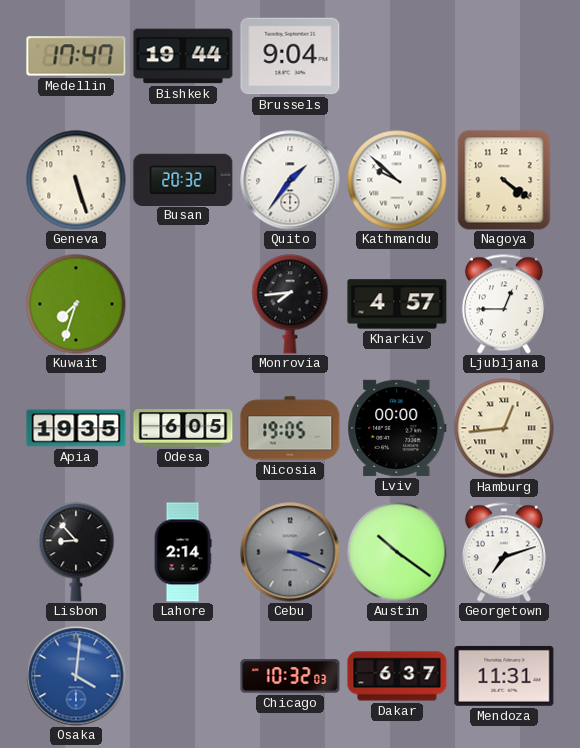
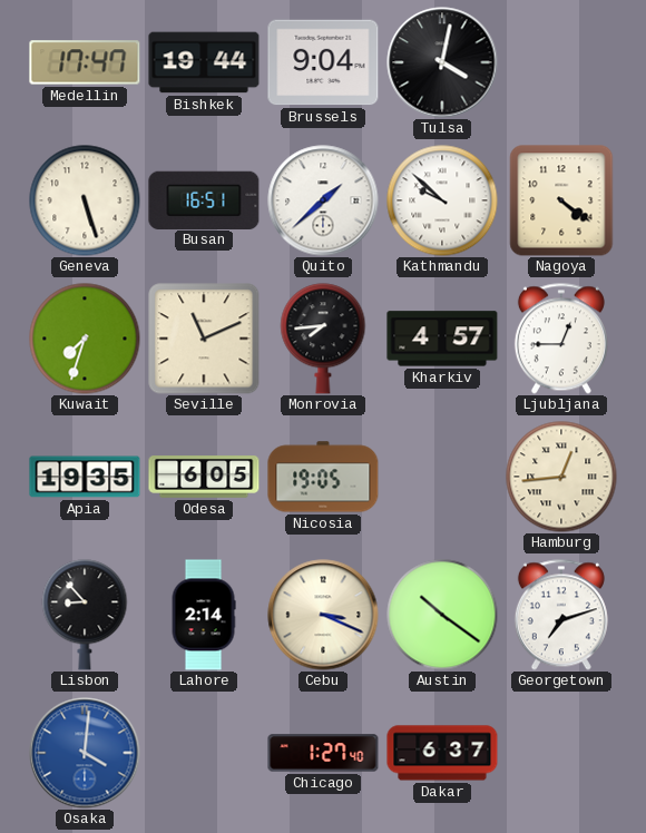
Tulsa: none -> 4:02 (442, 62)
Busan: 20:32 -> 16:51 (204, 199)
Quito: 1:36 -> 1:38 (323, 200)
Seville: none -> 11:11 (204, 339)
Lviv: 00:00 -> none (397, 428)
Cebu dial: grey -> cream (323, 615)
Chicago: 10:32 -> 1:27 (323, 753)
Mendoza: 11:31 -> none (504, 676)
